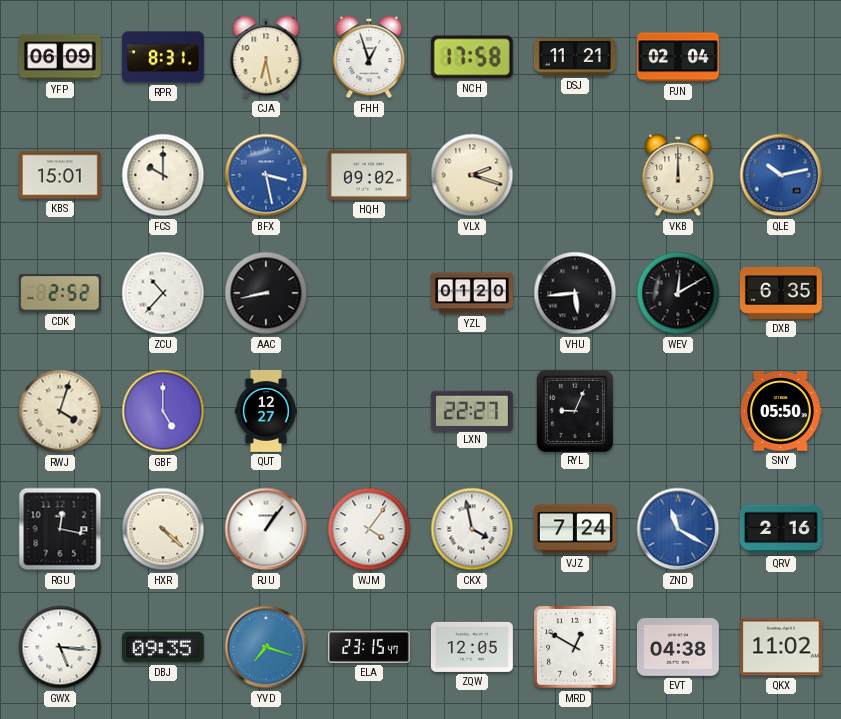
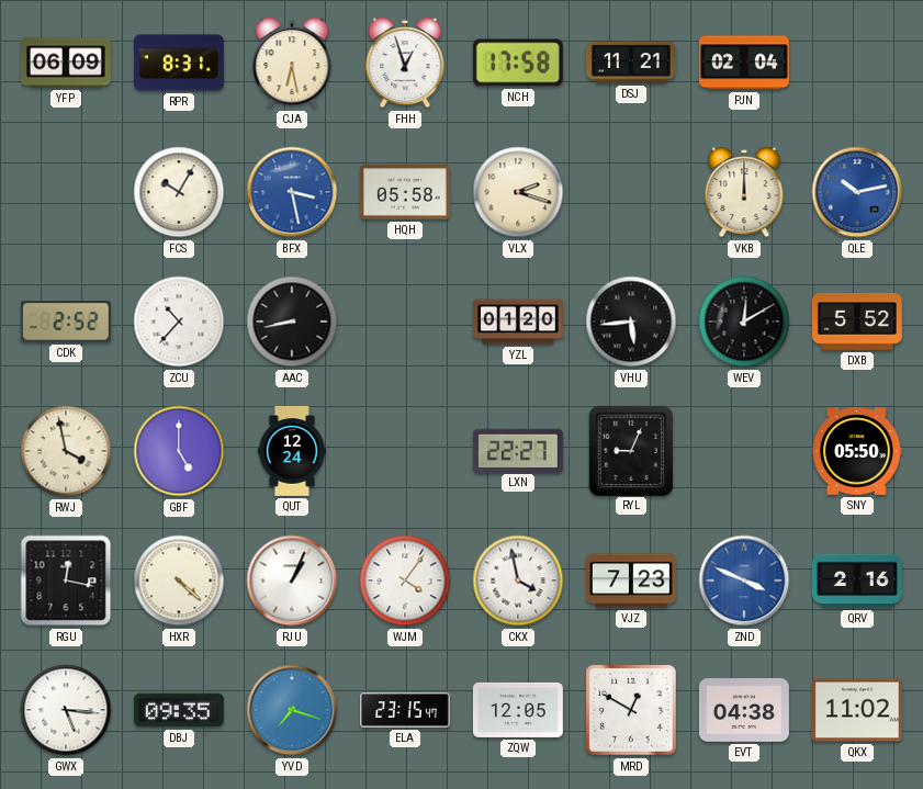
KBS: 15:01 -> none (60, 175)
FCS: 10:00 -> 10:05 (179, 192)
HQH: 09:02 -> 05:58 (405, 192)
DXB: 6:35 -> 5:52 (857, 322)
RWJ: 4:03 -> 3:58 (66, 451)
QUT: 12:27 -> 12:24 (292, 452)
RJU: 1:06 -> 1:04 (292, 581)
VJZ: 7:24 -> 7:23 (631, 581)
ZND: 11:20 -> 3:49 (744, 581)
